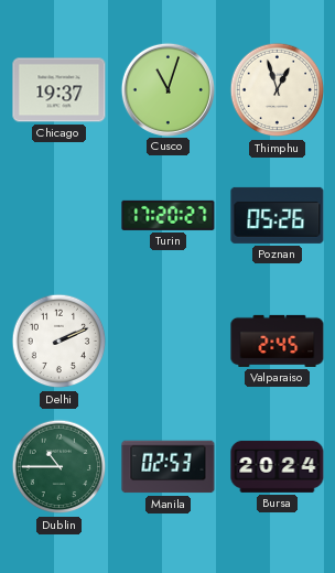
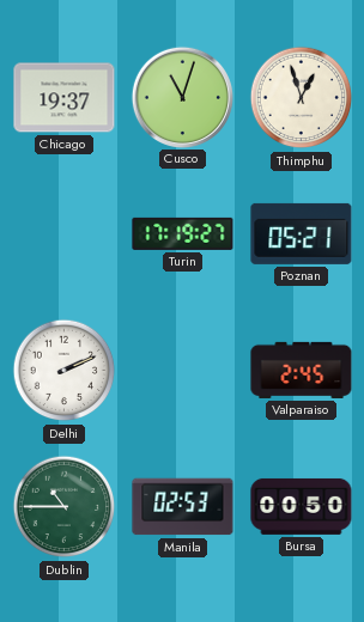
Turin: 17:20 -> 17:19 (183, 233)
Poznan: 05:26 -> 05:21 (302, 233)
Bursa: 20:24 -> 00:50 (302, 506)
